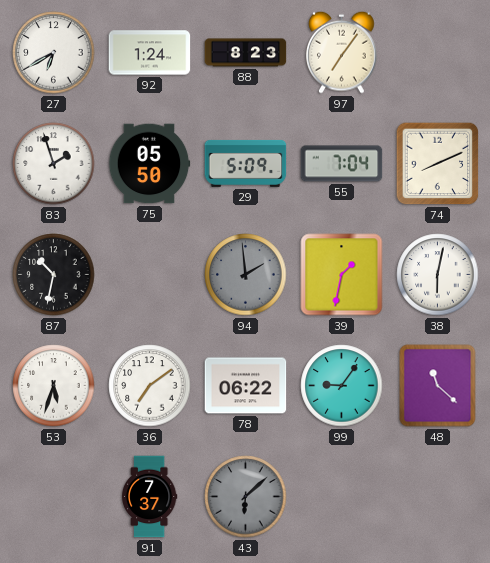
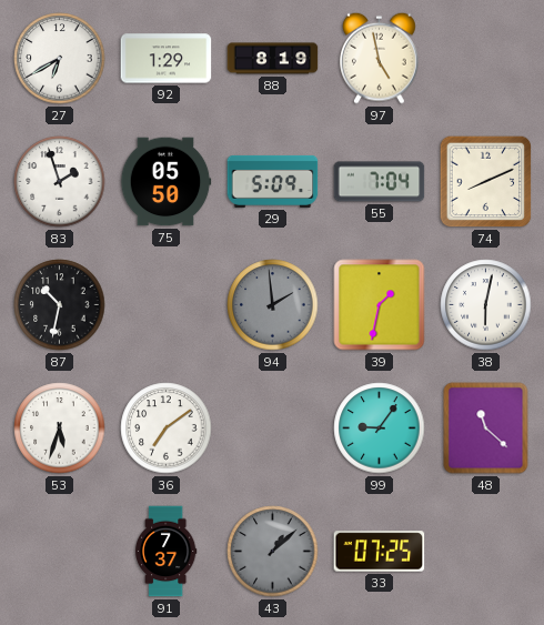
92: 1:24 -> 1:29 (167, 59)
88: 8:23 -> 8:19 (273, 59)
97: 7:06 -> 4:58 (380, 58)
78: 06:22 -> none (246, 386)
43: 6:08 -> 1:08 (273, 552)
33: none -> 07:25 (380, 552)
